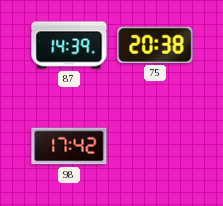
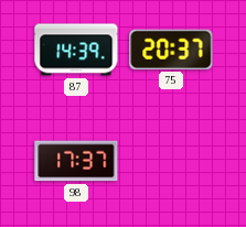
75: 20:38 -> 20:37 (171, 50)
98: 17:42 -> 17:37 (76, 161)
